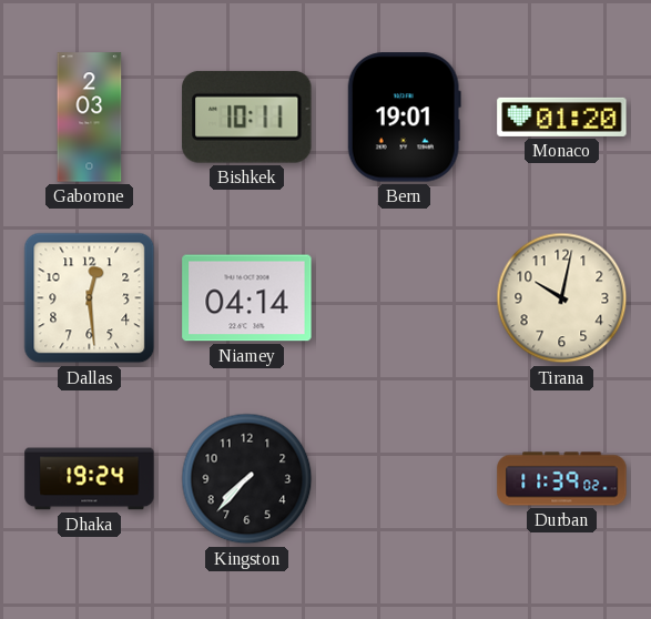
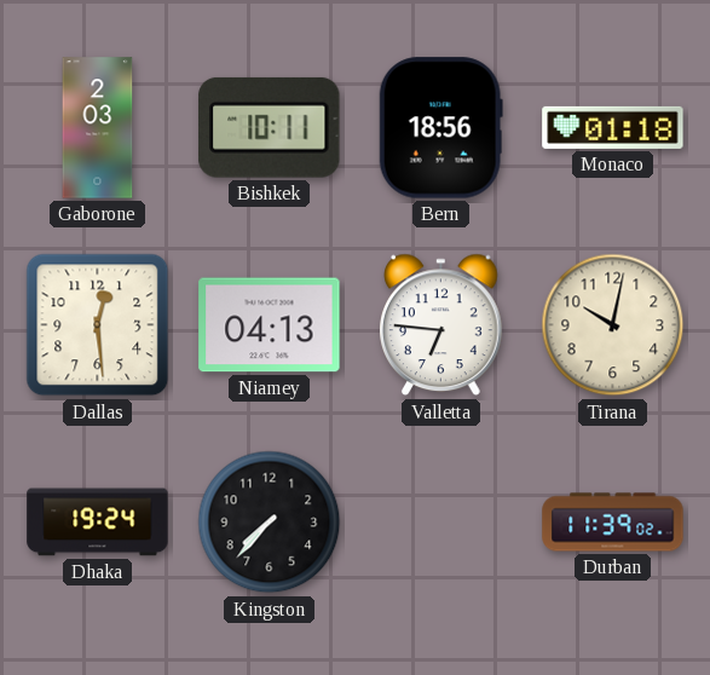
Bern: 19:01 -> 18:56 (440, 128)
Monaco: 01:20 -> 01:18 (613, 127)
Niamey: 04:14 -> 04:13 (270, 325)
Valletta: none -> 6:46 (441, 325)
